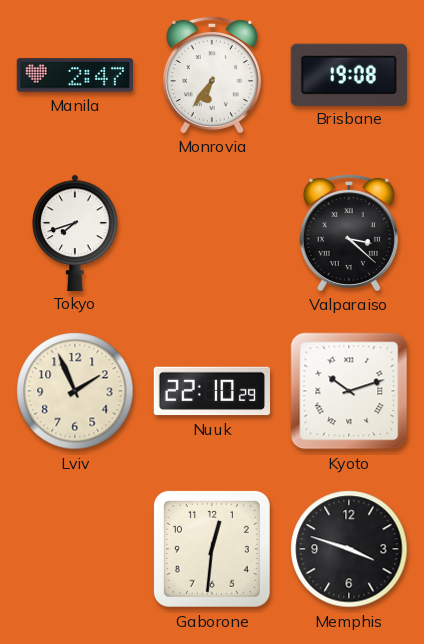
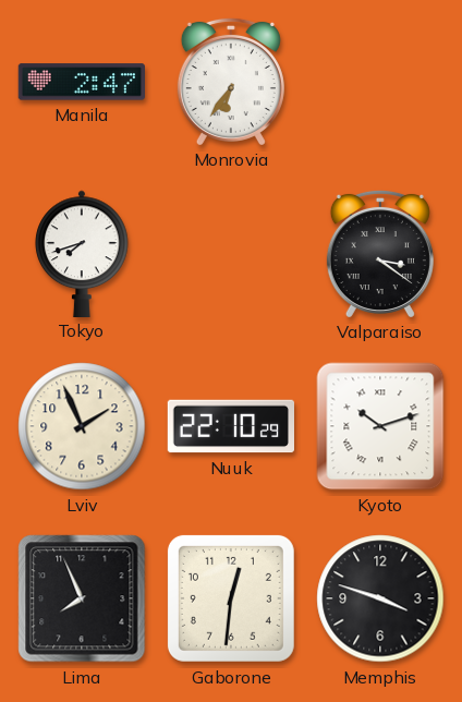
Brisbane: 19:08 -> none (349, 74)
Valparaiso: 3:22 -> 3:21 (380, 253)
Lima: none -> 7:56 (82, 598)
